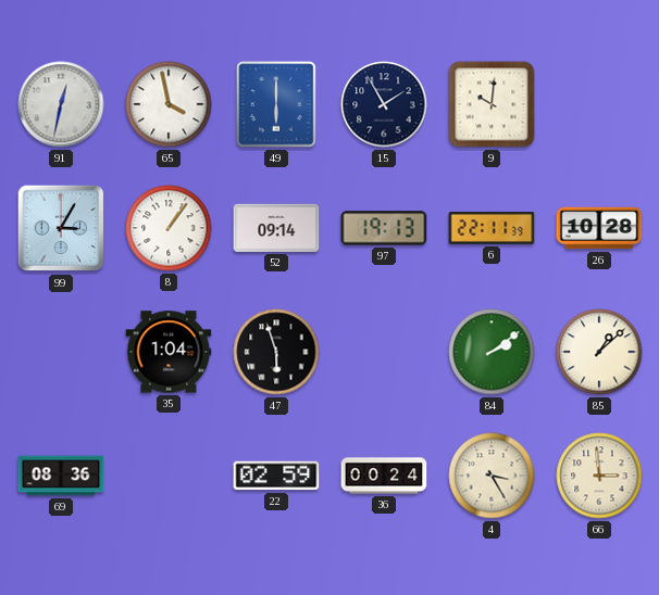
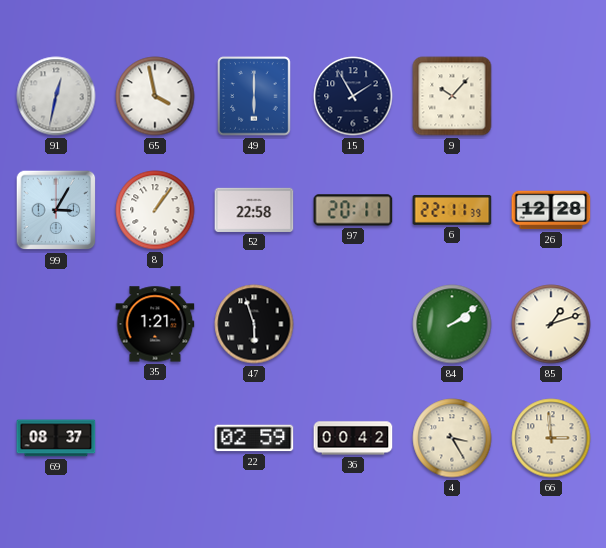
9: 10:01 -> 10:07 (452, 96)
52: 09:14 -> 22:58 (254, 210)
97: 19:13 -> 20:11 (353, 210)
26: 10:28 -> 12:28 (551, 210)
35: 1:04 -> 1:21 (155, 324)
85: 1:08 -> 1:12 (551, 324)
69: 08:36 -> 08:37 (56, 438)
36: 00:24 -> 00:42 (353, 438)
